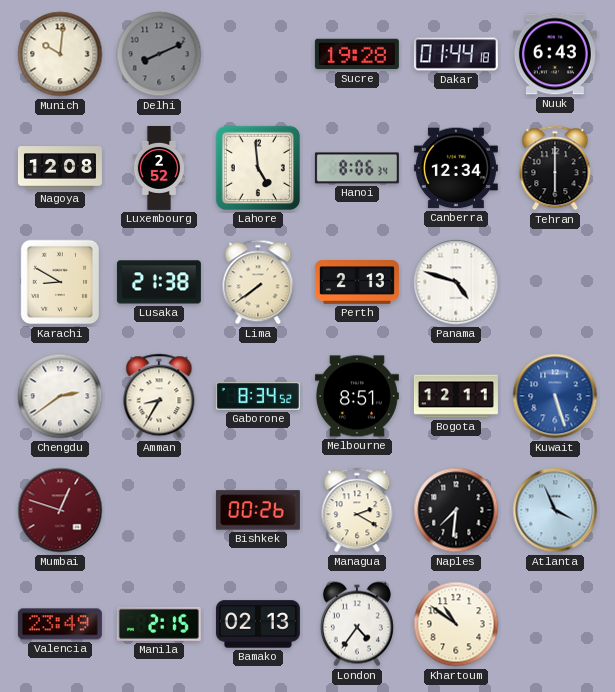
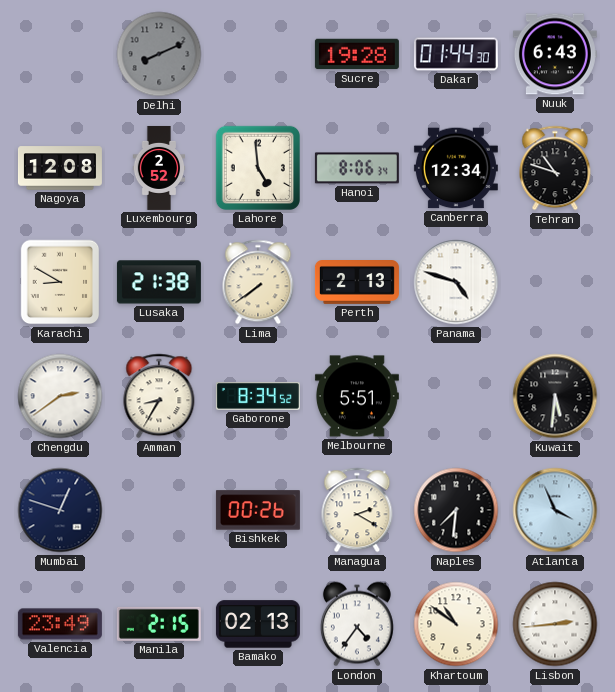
Munich: 10:01 -> none (60, 54)
Dakar: 01:44:18 -> 01:44:30 (456, 54)
Tehran: 6:00 -> 10:48 (555, 168)
Melbourne: 8:51 -> 5:51 (357, 396)
Bogota: 12:11 -> none (456, 396)
Kuwait: 5:27 -> 5:31 (555, 396)
Kuwait dial: blue -> black (555, 396)
Mumbai dial: burgundy -> navy (60, 510)
Lisbon: none -> 2:44 (555, 624)
